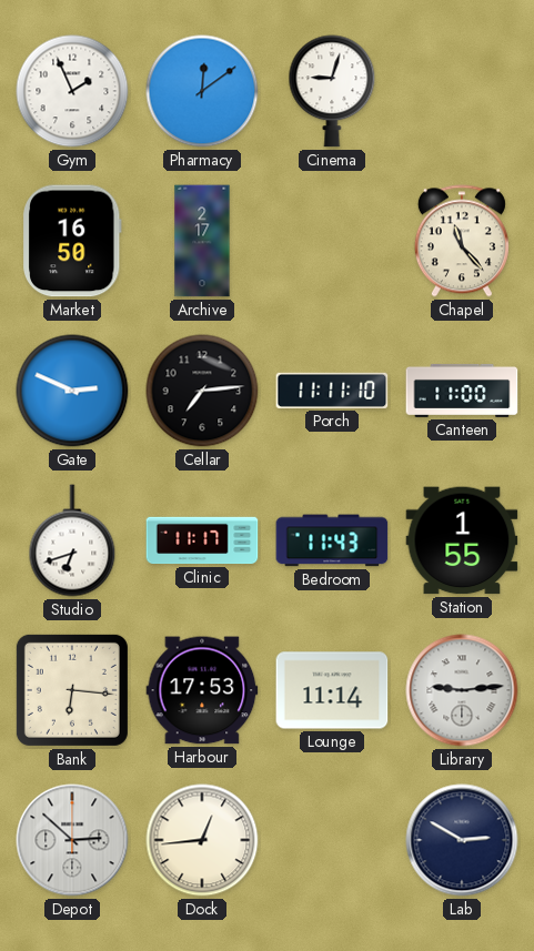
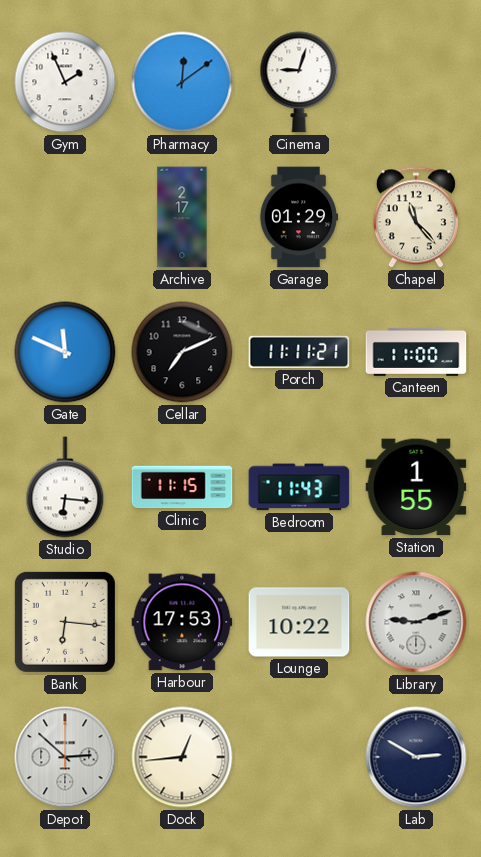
Market: 16:50 -> none (72, 241)
Garage: none -> 01:29 (299, 217)
Gate: 2:49 -> 11:49 (65, 352)
Cellar: 7:14 -> 7:11 (182, 352)
Porch: 11:11:10 -> 11:11:21 (299, 352)
Studio: 6:42 -> 6:16 (65, 487)
Clinic: 11:17 -> 11:15 (182, 487)
Lounge: 11:14 -> 10:22 (299, 622)
Library: 9:14 -> 9:12 (416, 622)
